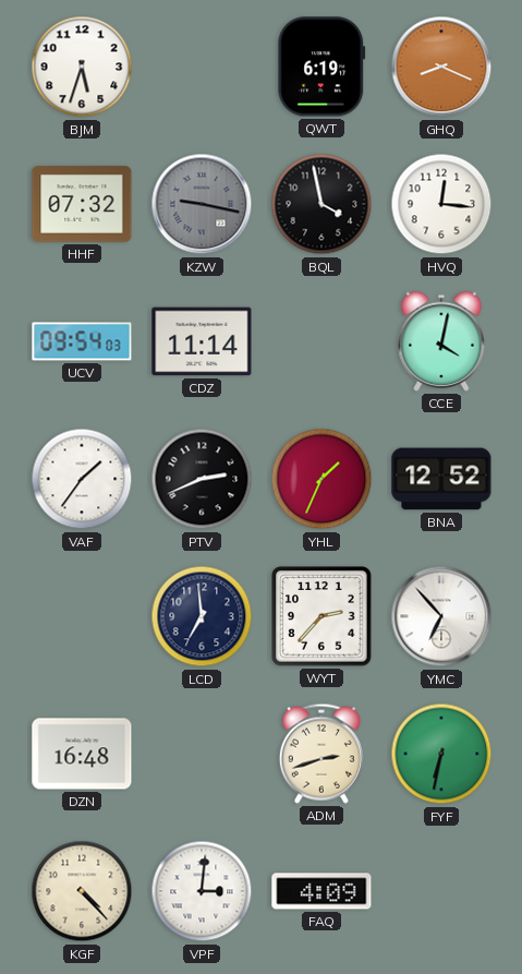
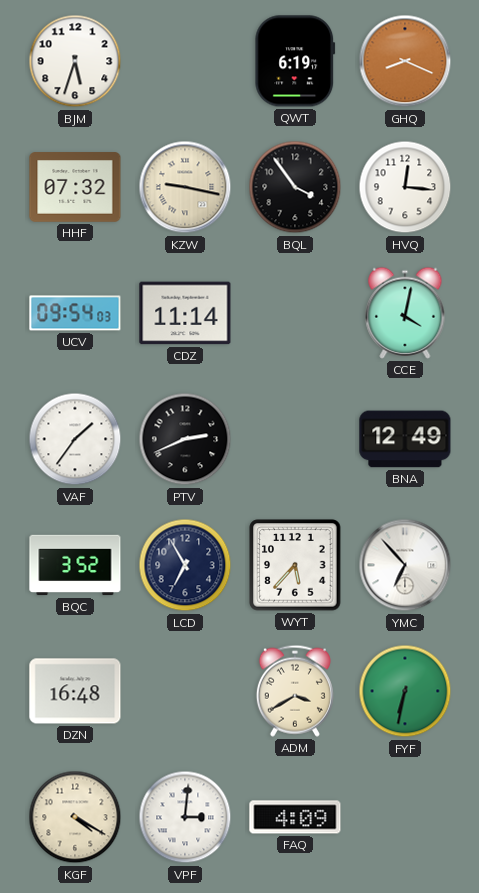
KZW dial: grey -> cream (185, 187)
BQL: 3:58 -> 3:54 (295, 187)
YHL: 1:34 -> none (321, 479)
BNA: 12:52 -> 12:49 (405, 439)
BQC: none -> 3:52 (75, 565)
LCD: 6:59 -> 6:55 (185, 565)
WYT: 2:37 -> 5:37 (295, 565)
ADM: 2:42 -> 3:40 (295, 691)
KGF: 4:23 -> 4:20 (75, 817)
